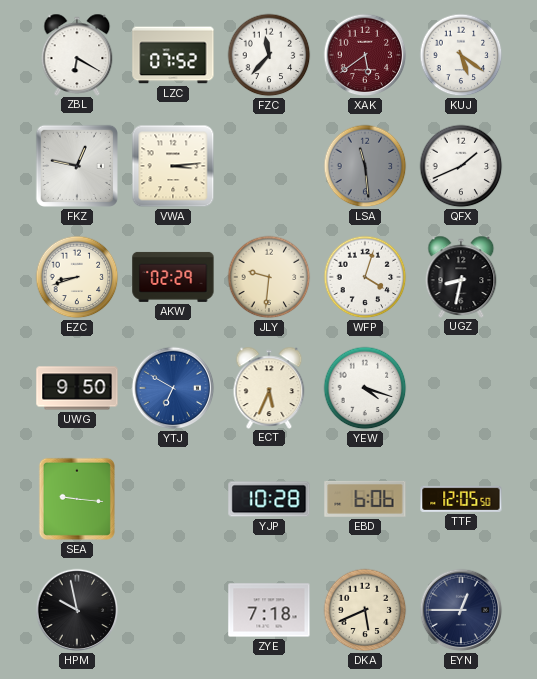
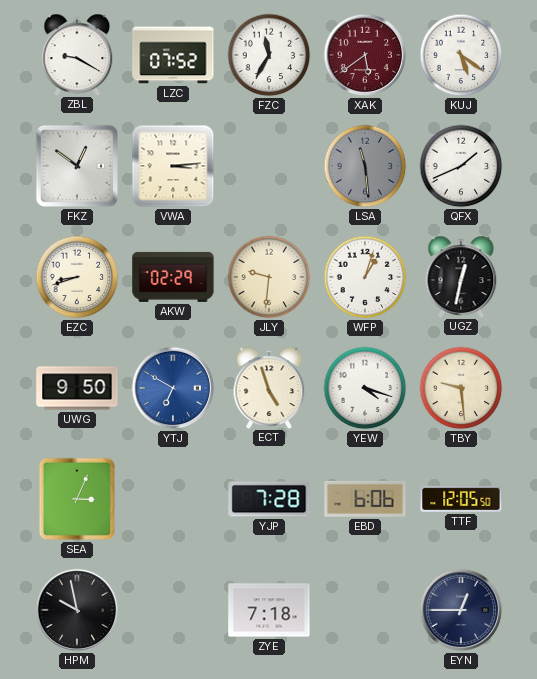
ZBL: 6:20 -> 9:20 (77, 54)
FZC: 11:37 -> 11:35 (269, 55)
FKZ: 12:47 -> 12:51 (77, 166)
WFP: 4:03 -> 1:03 (365, 277)
UGZ: 8:32 -> 12:32 (461, 276)
ECT: 5:34 -> 4:57 (269, 387)
TBY: none -> 9:29 (461, 388)
SEA: 9:16 -> 3:04 (77, 499)
YJP: 10:28 -> 7:28 (269, 499)
DKA: 5:41 -> none (365, 610)
